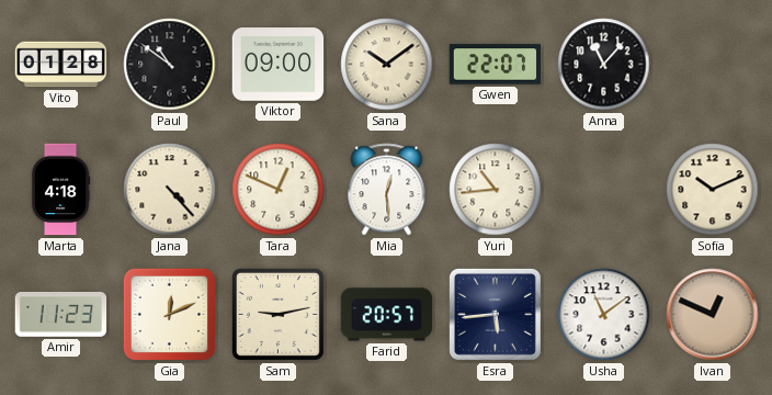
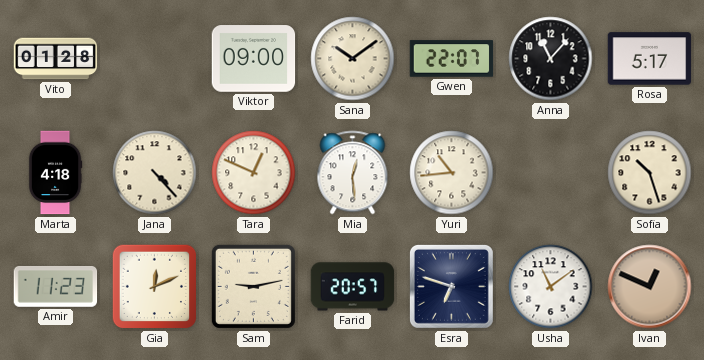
Paul: 10:51 -> none (170, 65)
Rosa: none -> 5:17 (650, 59)
Sofia: 10:11 -> 10:27 (650, 173)
Esra: 5:44 -> 6:48 (451, 286)
